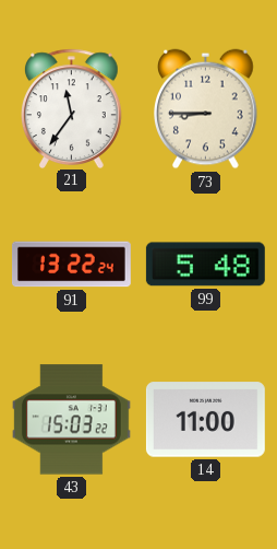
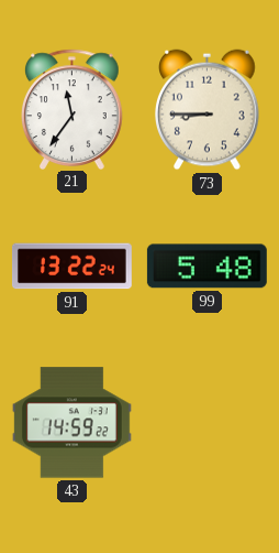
43: 15:03 -> 14:59 (71, 423)
14: 11:00 -> none (205, 420)
